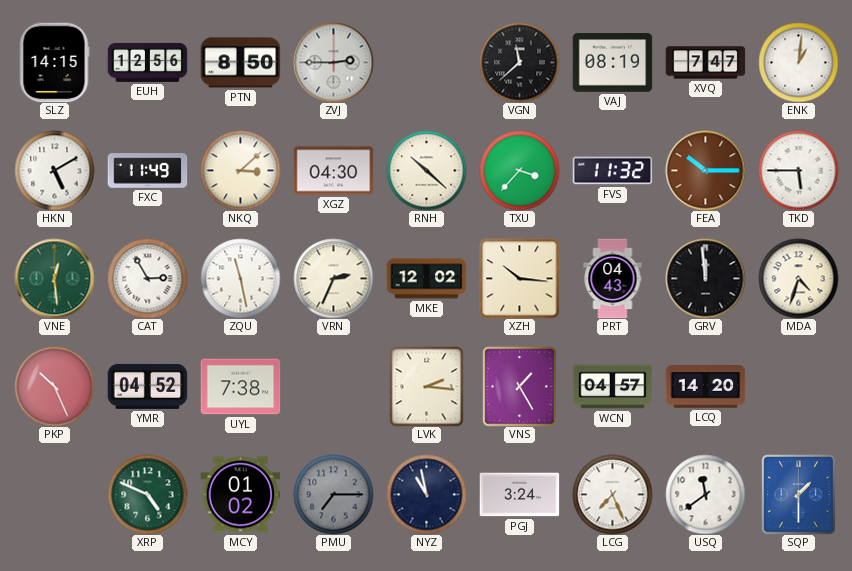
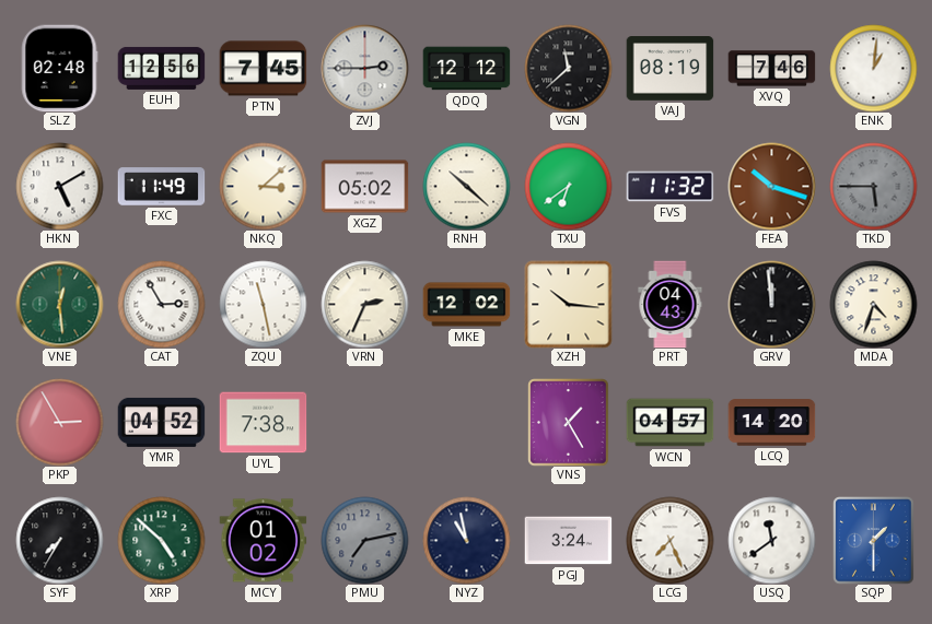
SLZ: 14:15 -> 02:48 (59, 68)
PTN: 8:50 -> 7:45 (263, 69)
QDQ: none -> 12:12 (466, 69)
XVQ: 7:47 -> 7:46 (771, 69)
XGZ: 04:30 -> 05:02 (364, 187)
TXU: 3:37 -> 6:39 (568, 186)
FEA: 10:15 -> 10:18 (771, 186)
TKD dial: white -> grey (873, 186)
PKP: 10:26 -> 2:55 (59, 422)
LVK: 2:16 -> none (427, 386)
SYF: none -> 7:35 (59, 540)
XRP: 4:49 -> 4:52 (161, 540)
PMU: 7:15 -> 7:13 (364, 540)
